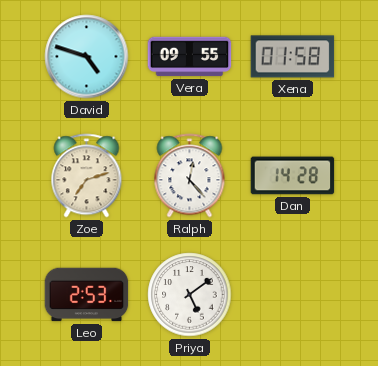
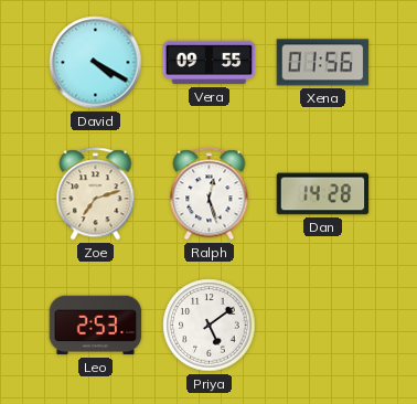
David: 4:48 -> 4:20 (96, 63)
Xena: 01:58 -> 01:56 (323, 63)
Ralph: 12:23 -> 12:27 (210, 194)
